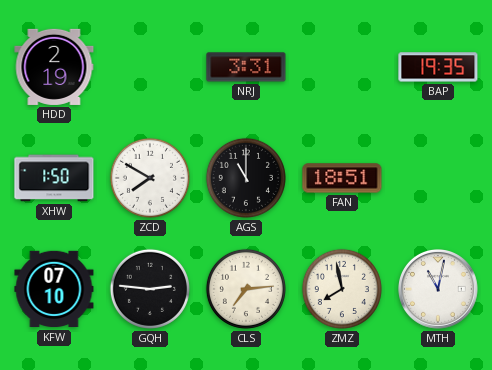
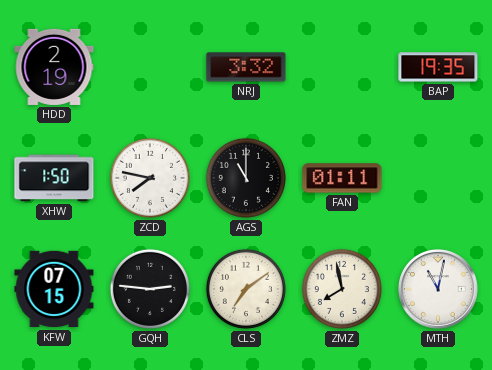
NRJ: 3:31 -> 3:32 (246, 67)
ZCD: 7:50 -> 7:47 (150, 178)
FAN: 18:51 -> 01:11 (342, 178)
KFW: 07:10 -> 07:15 (54, 289)
CLS: 7:14 -> 7:09 (246, 289)
